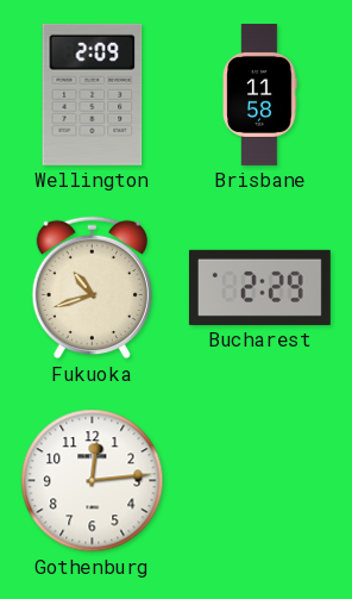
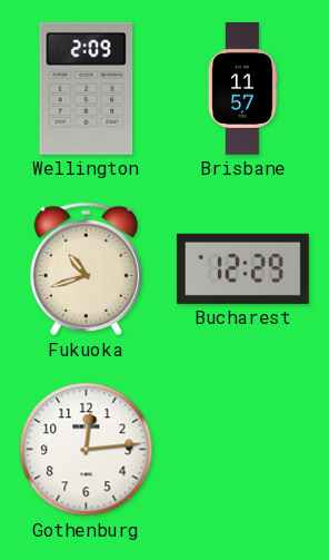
Brisbane: 11:58 -> 11:57 (242, 88)
Bucharest: 2:29 -> 12:29 (242, 268)
